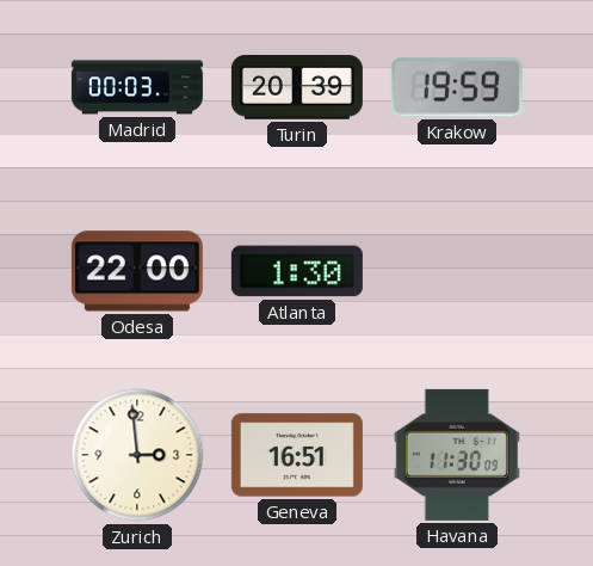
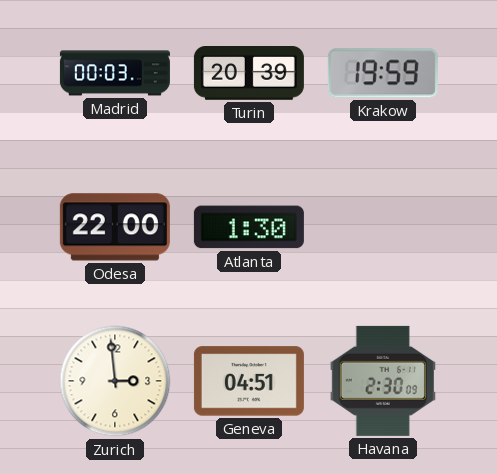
Geneva: 16:51 -> 04:51 (249, 381)
Havana: 11:30 -> 2:30 (383, 381)
